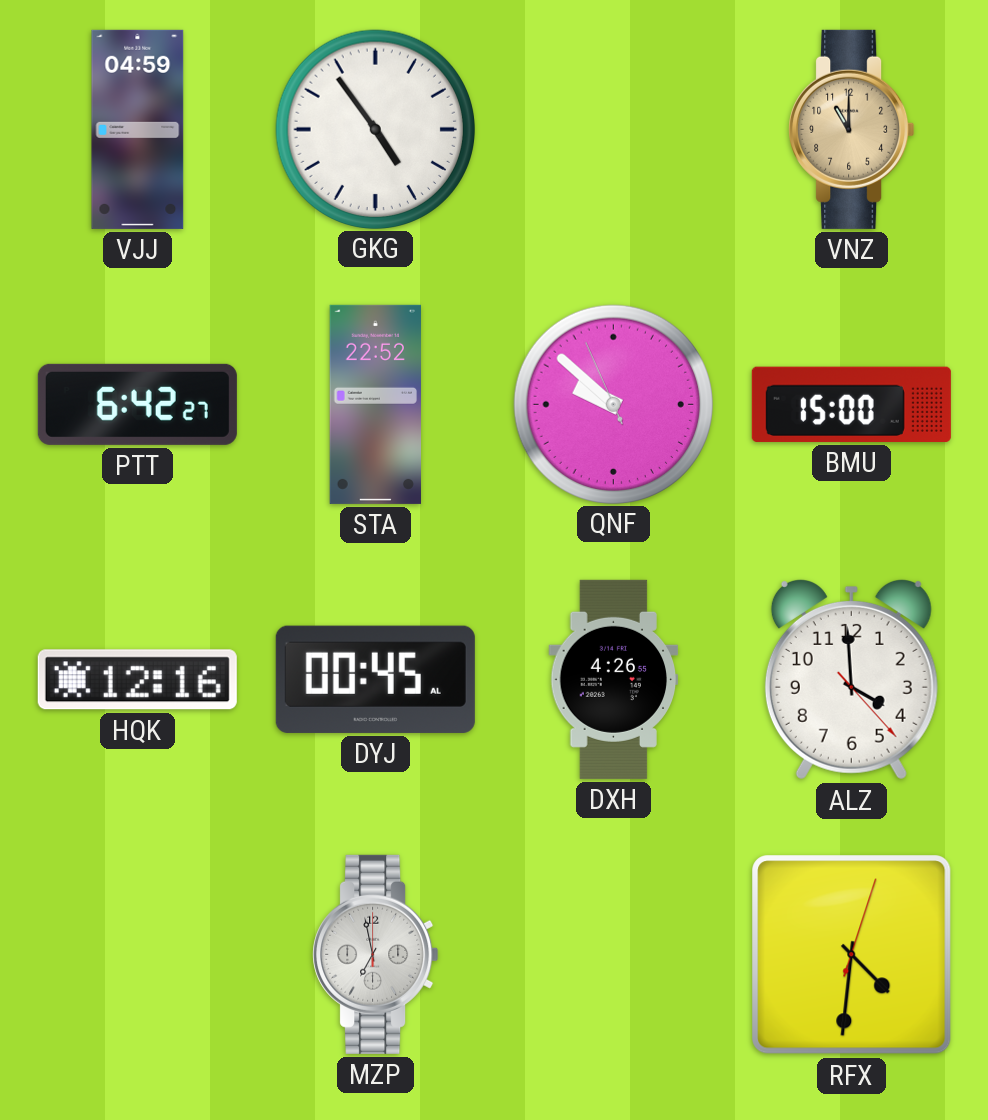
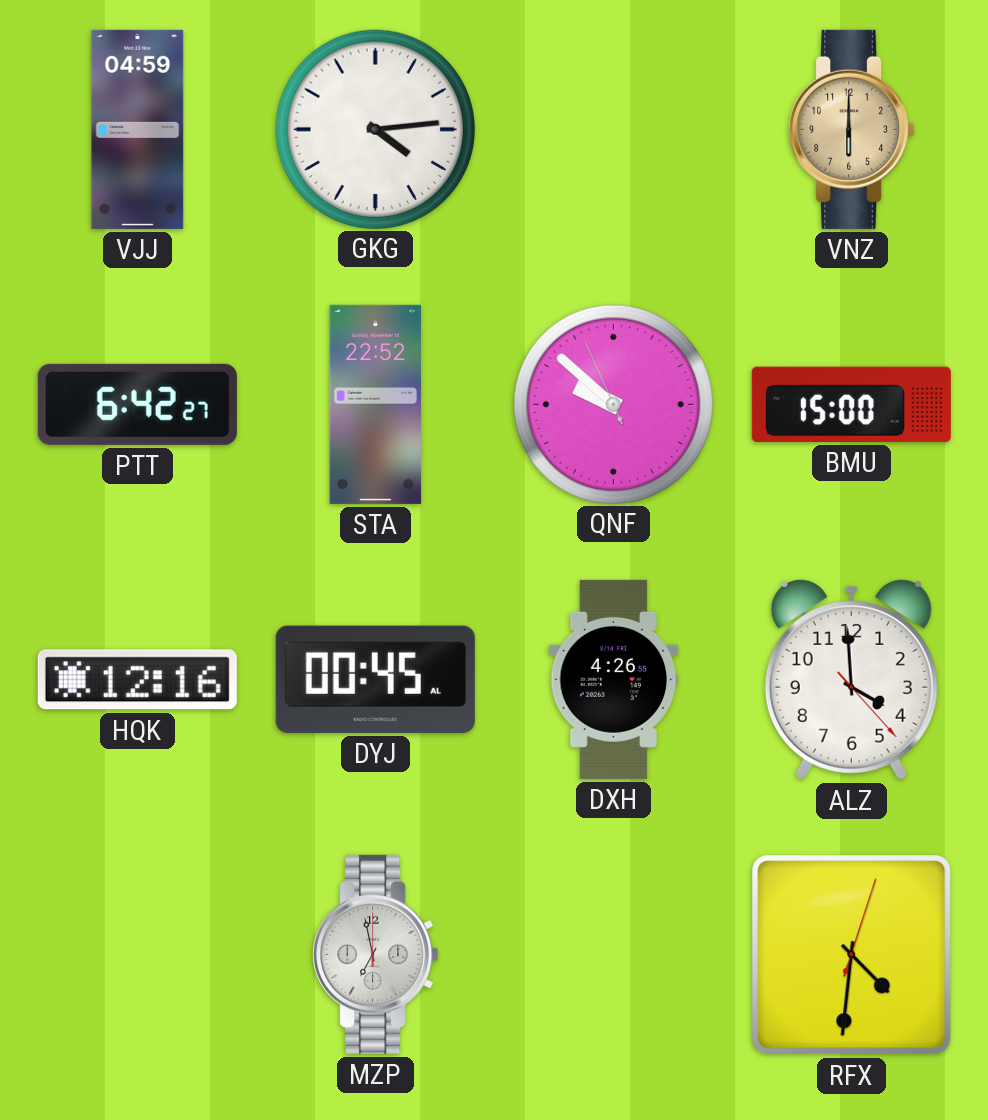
GKG: 4:54 -> 4:14 (375, 129)
VNZ: 11:00 -> 6:00 (852, 129)
